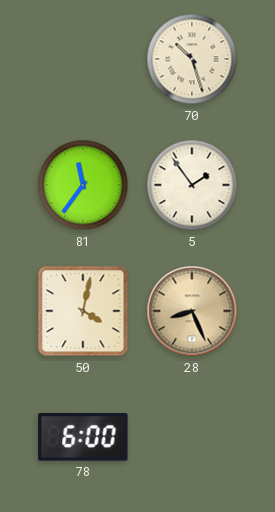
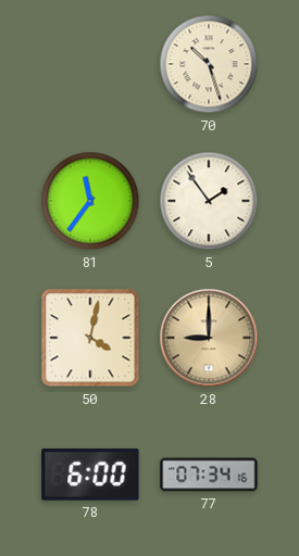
28: 8:26 -> 9:00 (209, 338)
77: none -> 07:34 (209, 475)
